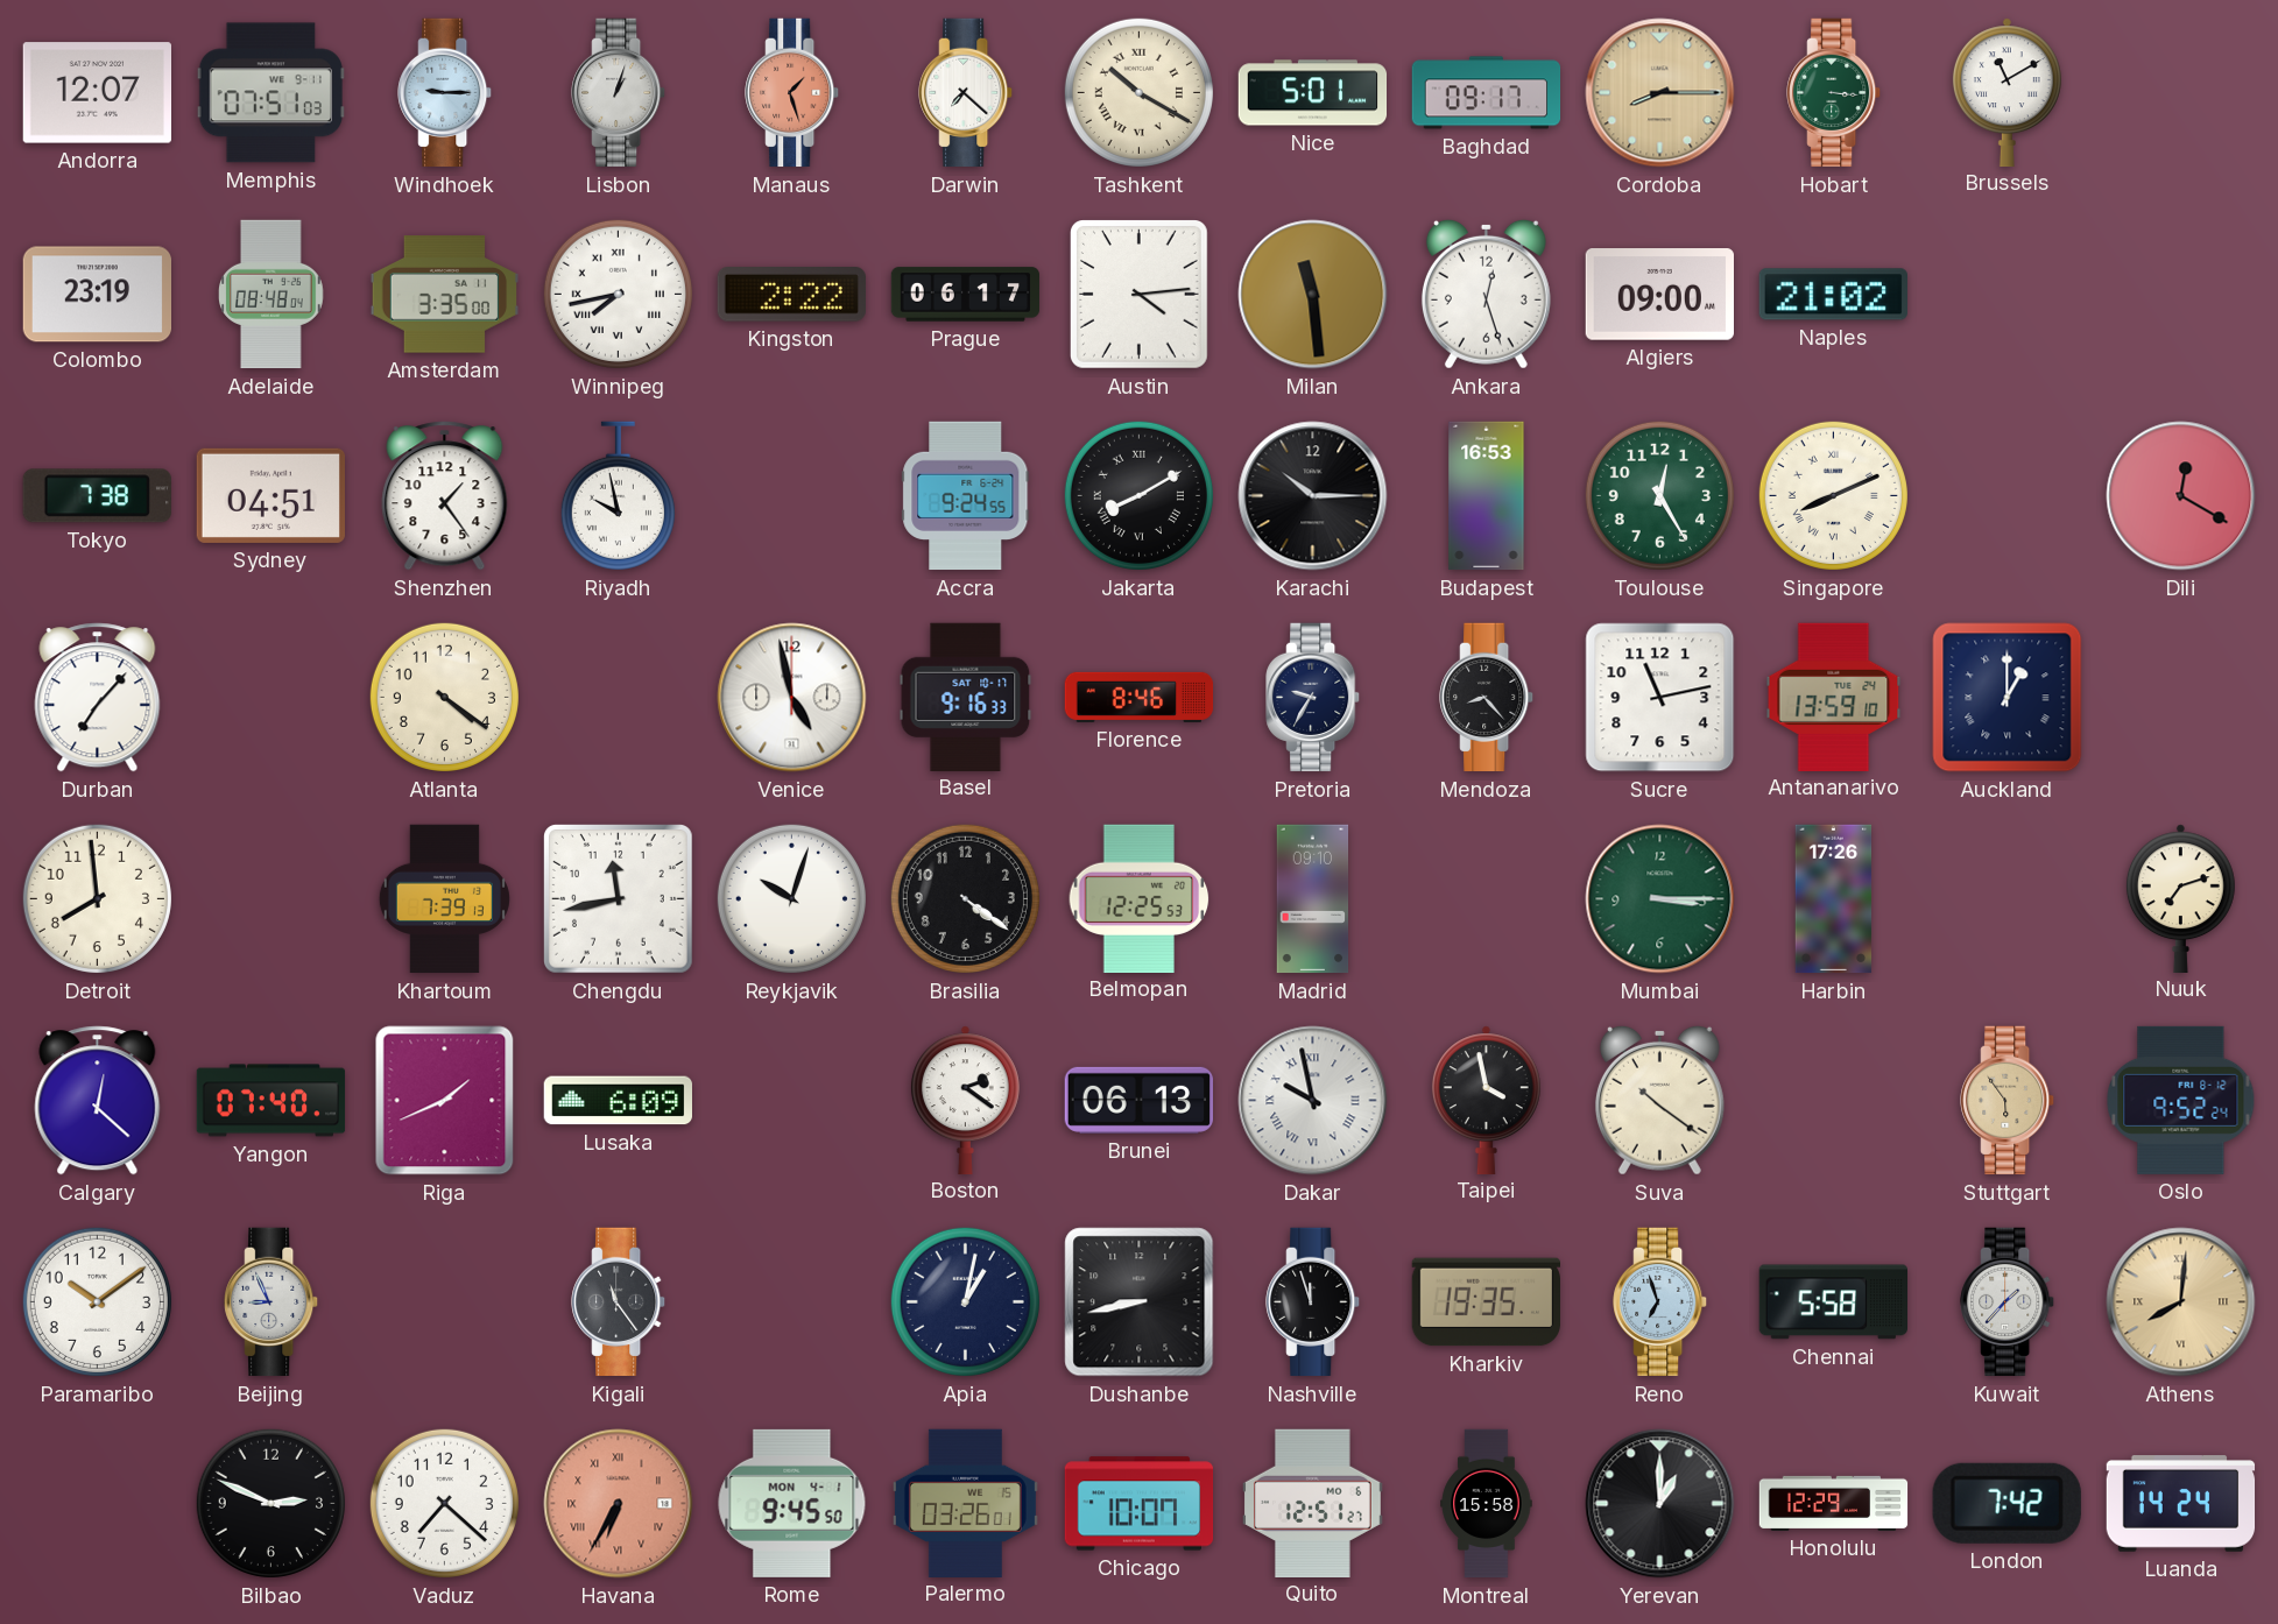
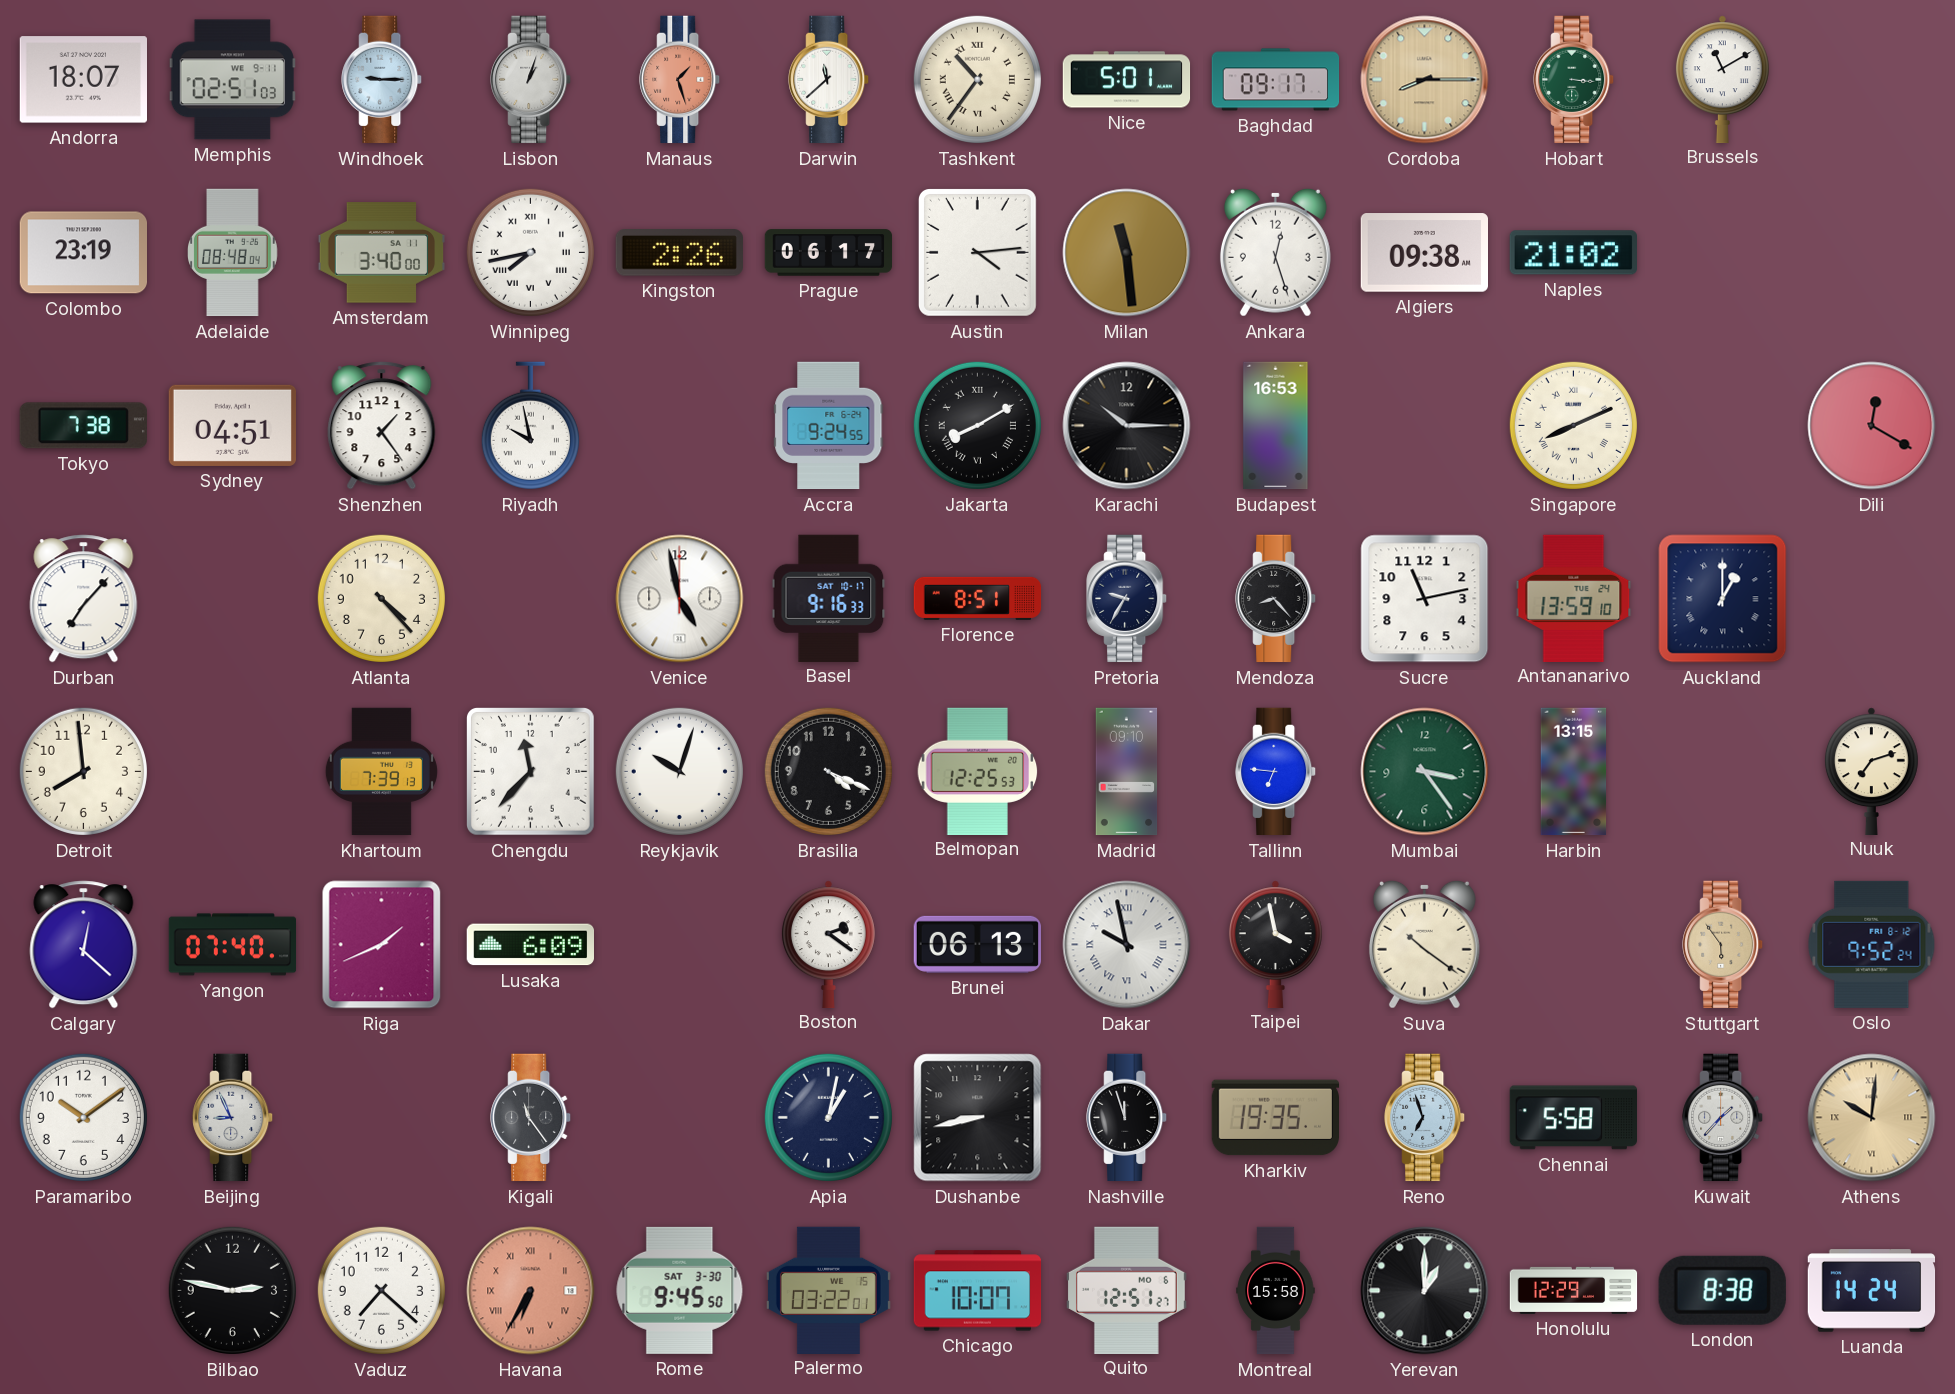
Andorra: 12:07 -> 18:07 (83, 80)
Memphis: 07:51 -> 02:51 (232, 80)
Darwin: 7:22 -> 11:38 (829, 80)
Tashkent: 10:20 -> 10:36 (977, 79)
Amsterdam: 3:35 -> 3:40 (382, 253)
Kingston: 2:22 -> 2:26 (679, 253)
Algiers: 09:00 -> 09:38 (1424, 253)
Toulouse: 12:25 -> none (1659, 495)
Atlanta: 4:21 -> 4:23 (381, 598)
Florence: 8:46 -> 8:51 (978, 598)
Chengdu: 11:43 -> 11:37 (531, 772)
Brasilia: 4:21 -> 4:19 (828, 771)
Tallinn: none -> 6:46 (1276, 772)
Mumbai: 3:15 -> 3:24 (1425, 772)
Harbin: 17:26 -> 13:15 (1574, 772)
Athens: 8:01 -> 10:01 (1872, 1118)
Bilbao: 2:49 -> 2:47 (232, 1290)
Rome date: MON 4-1 -> SAT 3-30 (680, 1290)
Palermo: 03:26 -> 03:22 (828, 1290)
London: 7:42 -> 8:38 (1722, 1290)
